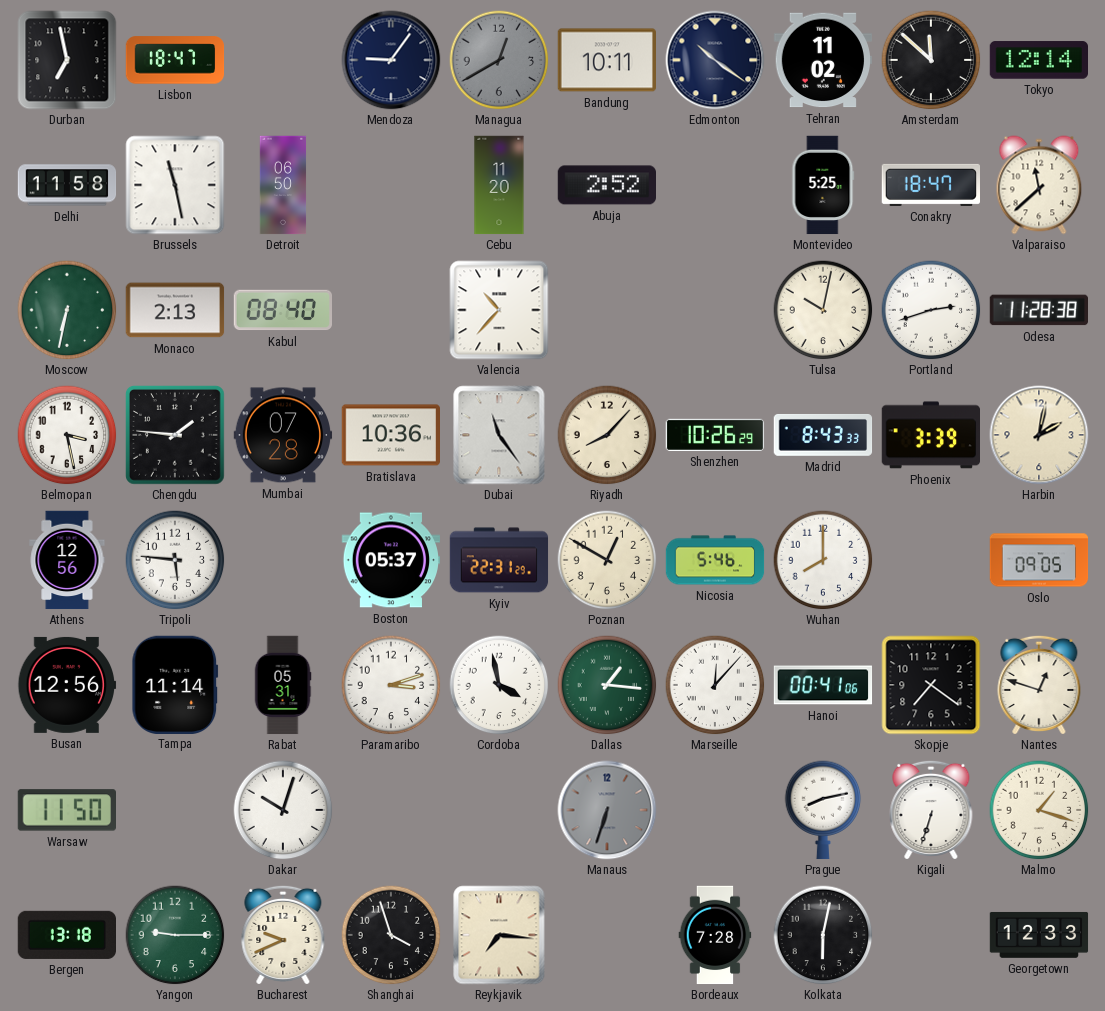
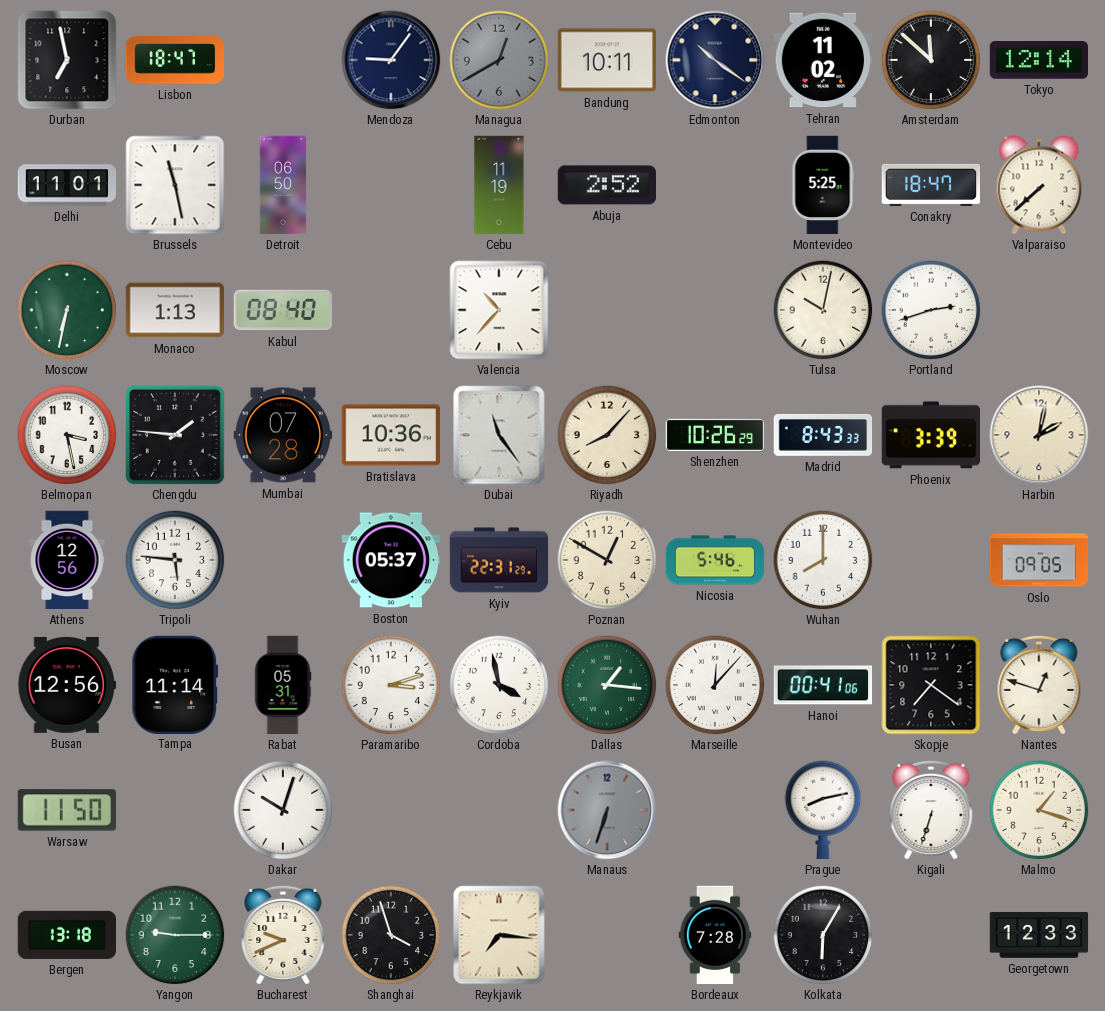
Delhi: 11:58 -> 11:01 (67, 185)
Cebu: 11:20 -> 11:19 (499, 185)
Valparaiso: 11:38 -> 7:38 (1039, 185)
Monaco: 2:13 -> 1:13 (175, 310)
Odesa: 11:28 -> none (1038, 310)
Kolkata: 6:02 -> 6:05 (823, 935)
